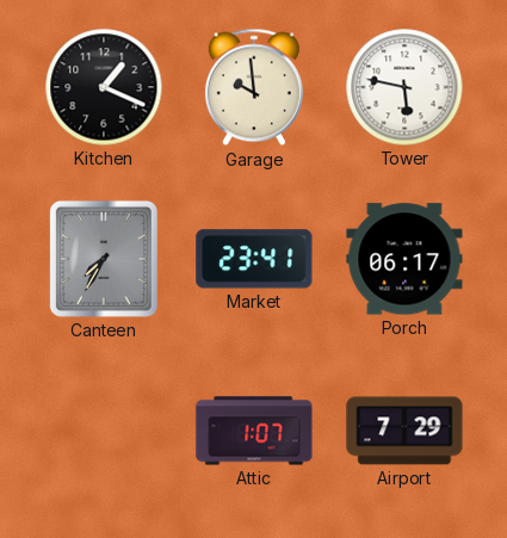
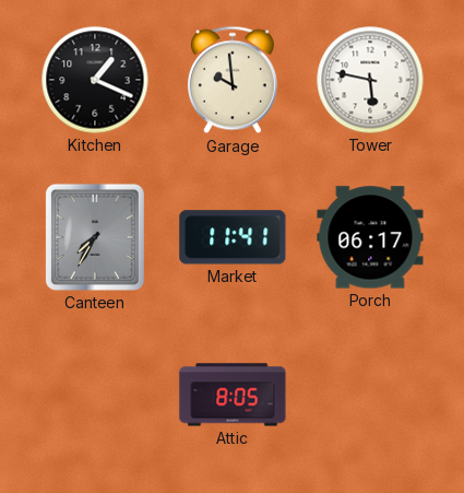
Market: 23:41 -> 11:41 (233, 237)
Attic: 1:07 -> 8:05 (233, 395)
Airport: 7:29 -> none (404, 431)
